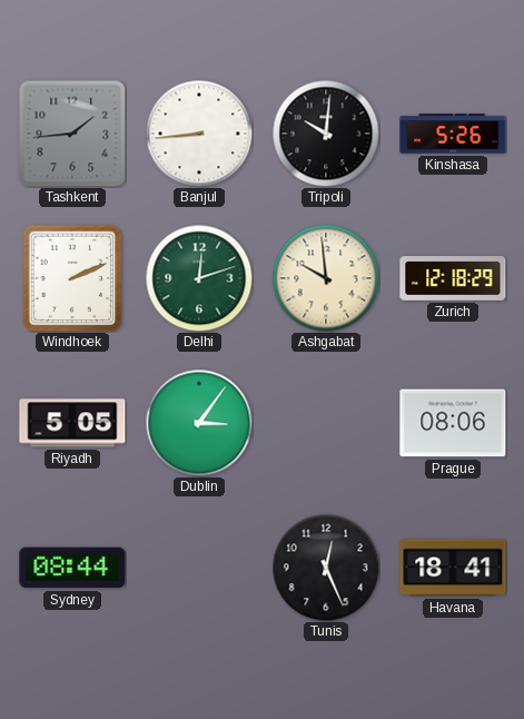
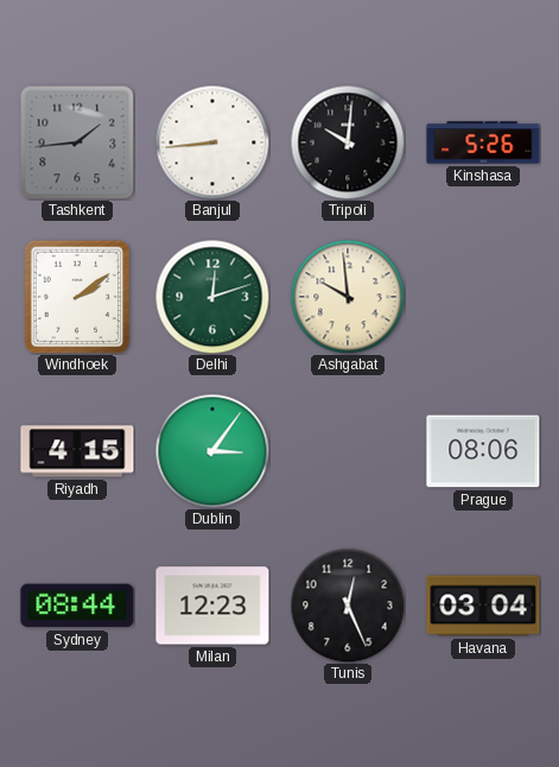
Windhoek: 2:11 -> 2:09 (77, 297)
Zurich: 12:18 -> none (453, 278)
Riyadh: 5:05 -> 4:15 (77, 451)
Milan: none -> 12:23 (212, 606)
Havana: 18:41 -> 03:04 (483, 606)
